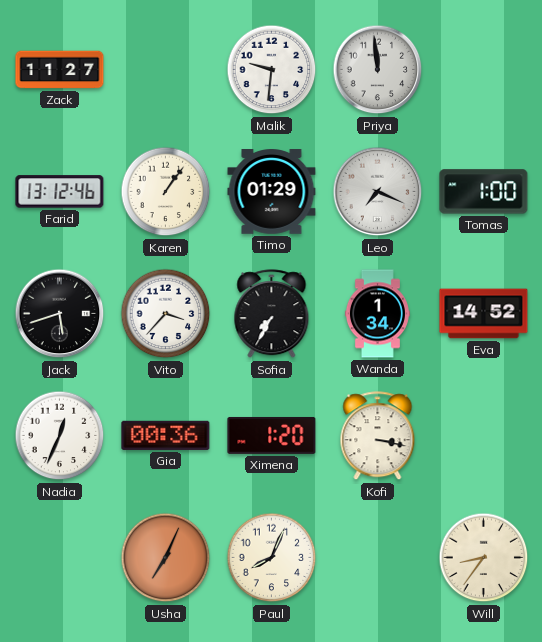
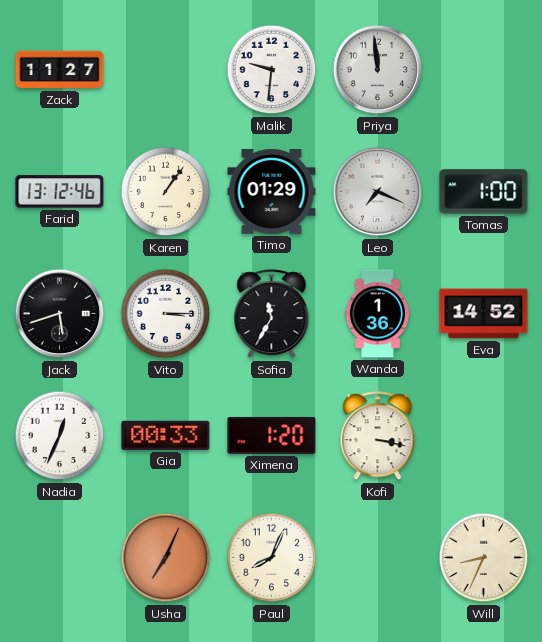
Vito: 3:37 -> 3:15 (166, 314)
Sofia: 7:35 -> 11:35 (272, 314)
Wanda: 1:34 -> 1:36 (377, 314)
Gia: 00:36 -> 00:33 (166, 435)
Will: 8:36 -> 8:34 (484, 558)
